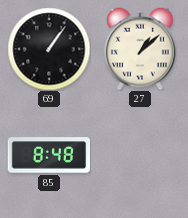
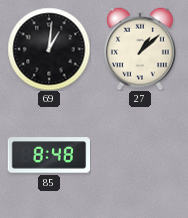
69: 1:06 -> 1:01 (49, 49)
